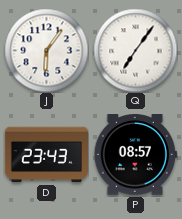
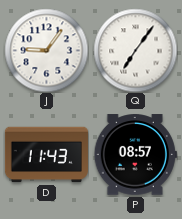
J: 6:06 -> 9:06 (46, 50)
D: 23:43 -> 11:43 (46, 155)
